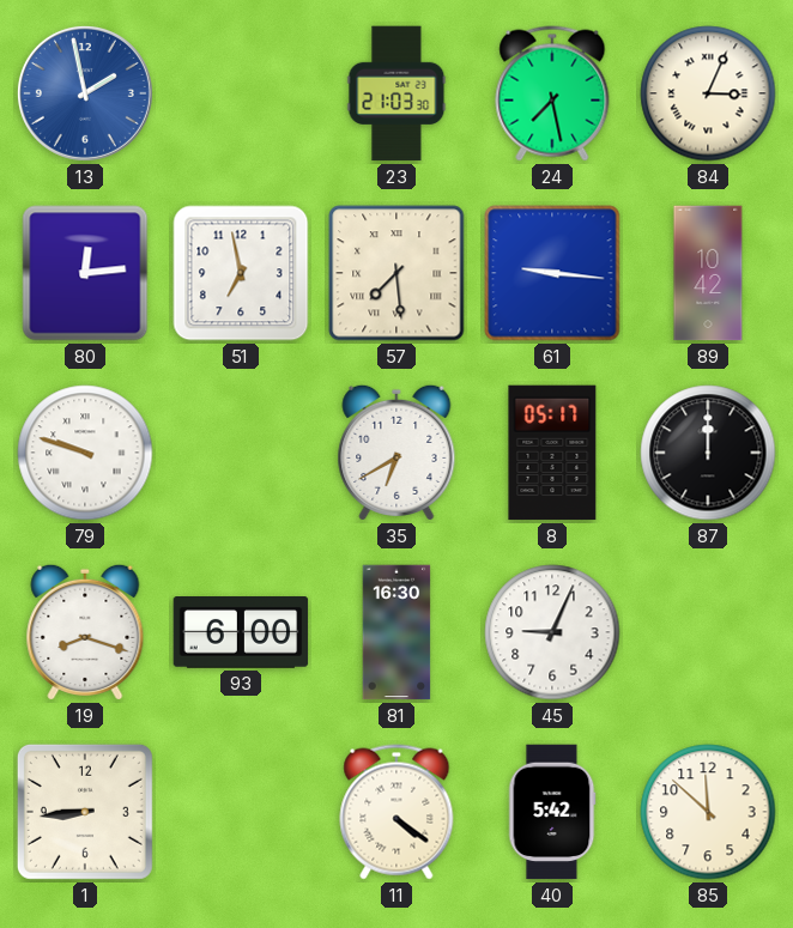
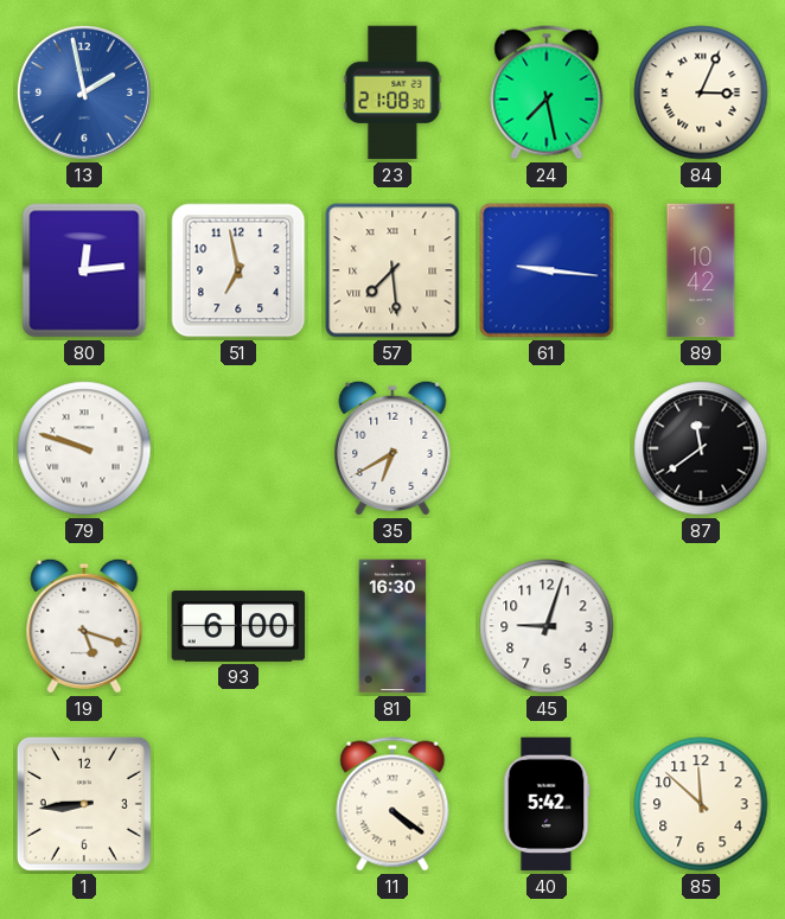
23: 21:03 -> 21:08 (392, 92)
8: 05:17 -> none (552, 453)
87: 12:00 -> 11:39 (701, 448)
19: 8:18 -> 5:18 (84, 626)
45: 9:04 -> 9:03 (547, 626)
